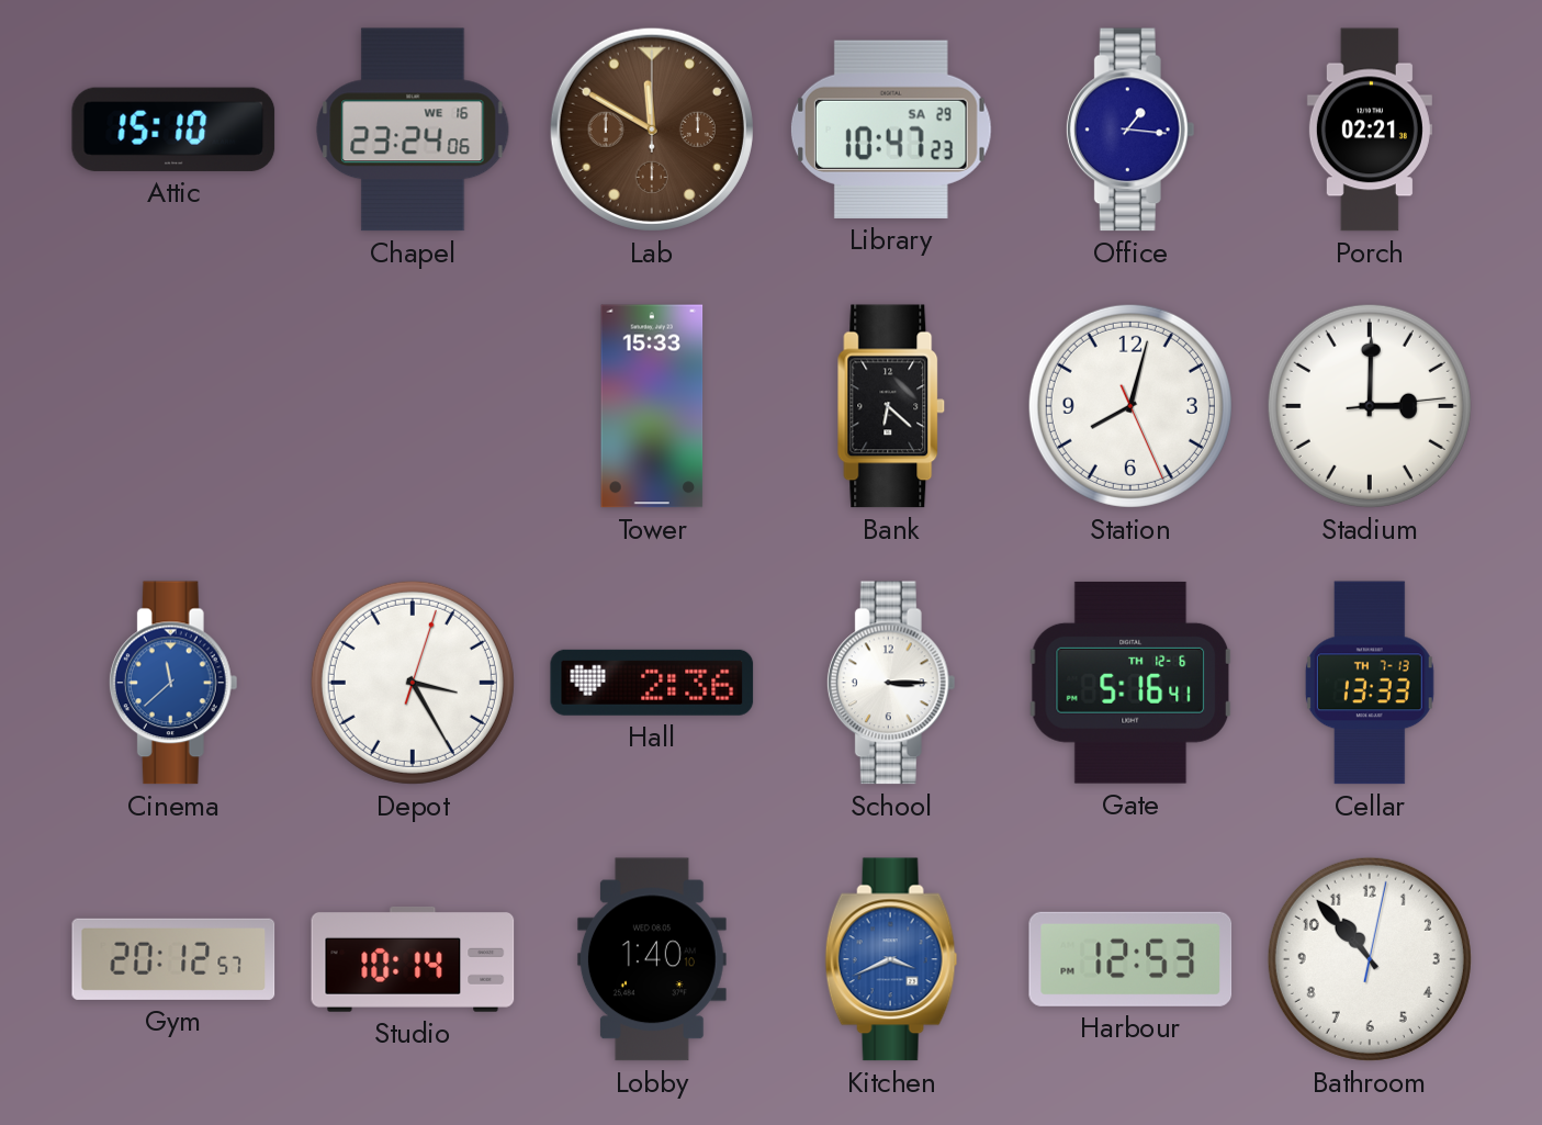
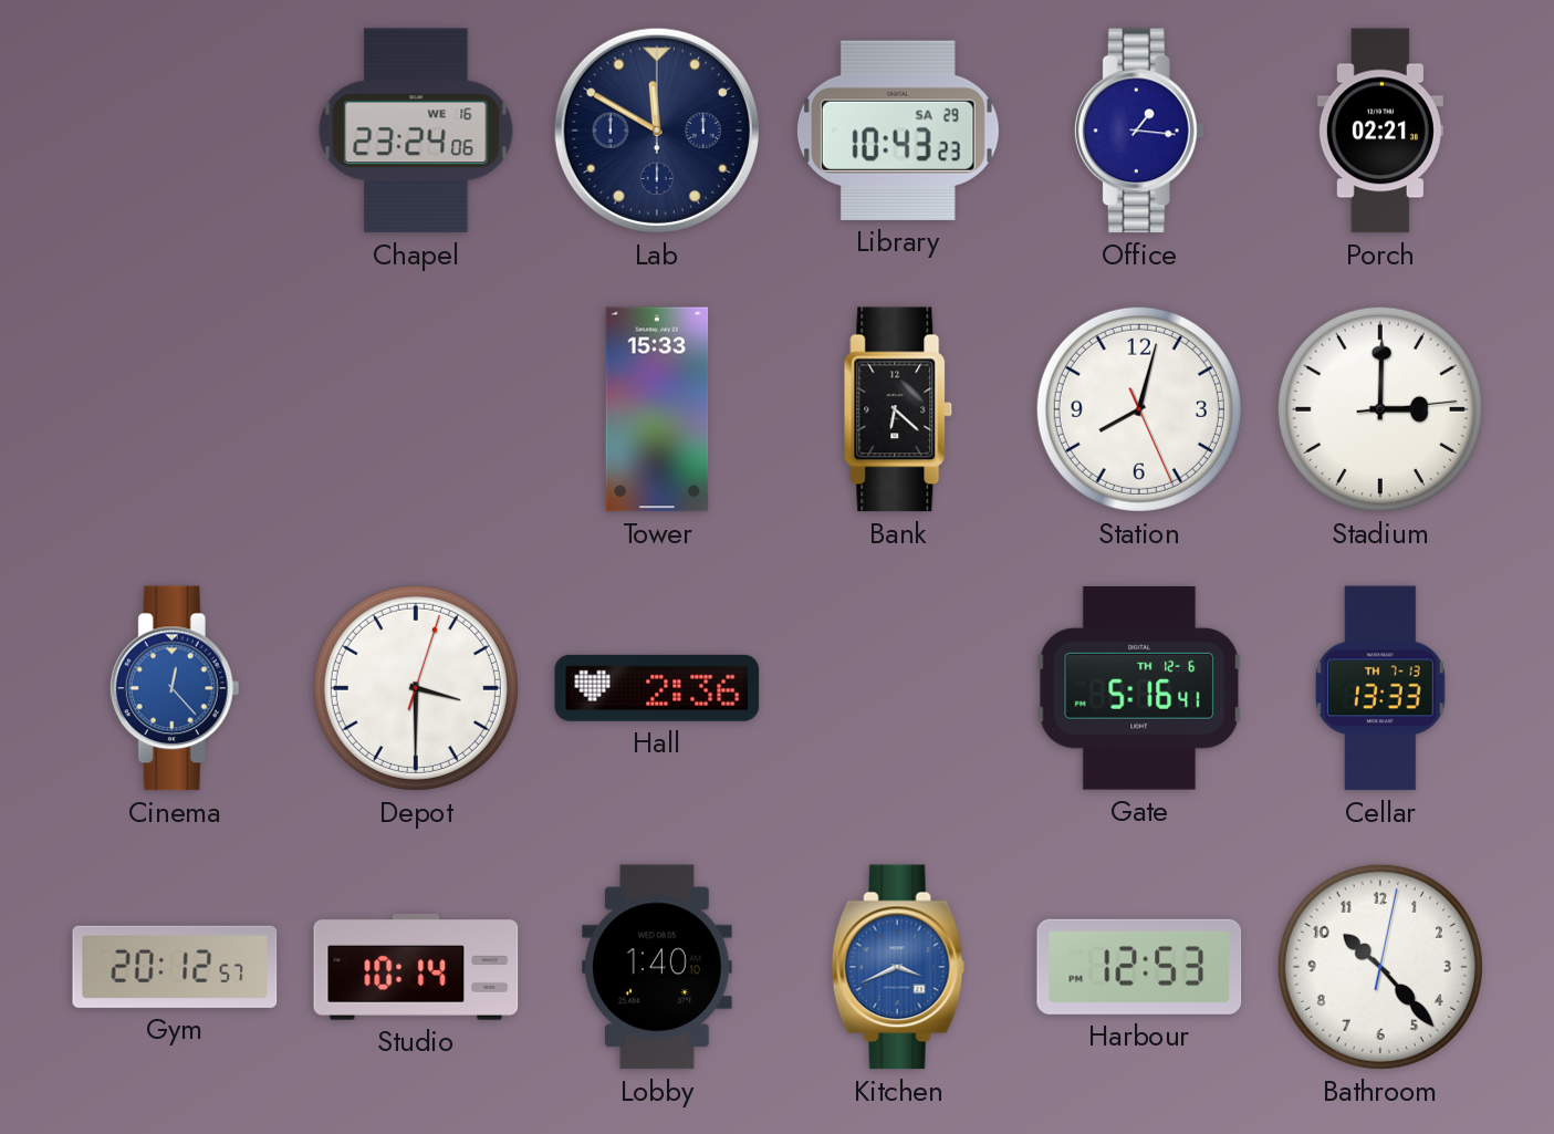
Attic: 15:10 -> none (173, 130)
Lab dial: brown -> navy (657, 131)
Library: 10:47 -> 10:43 (898, 131)
Cinema: 11:38 -> 12:23 (175, 688)
Depot: 3:25 -> 3:30 (416, 688)
School: 3:15 -> none (891, 683)
Bathroom: 10:53 -> 10:23 (1380, 967)
